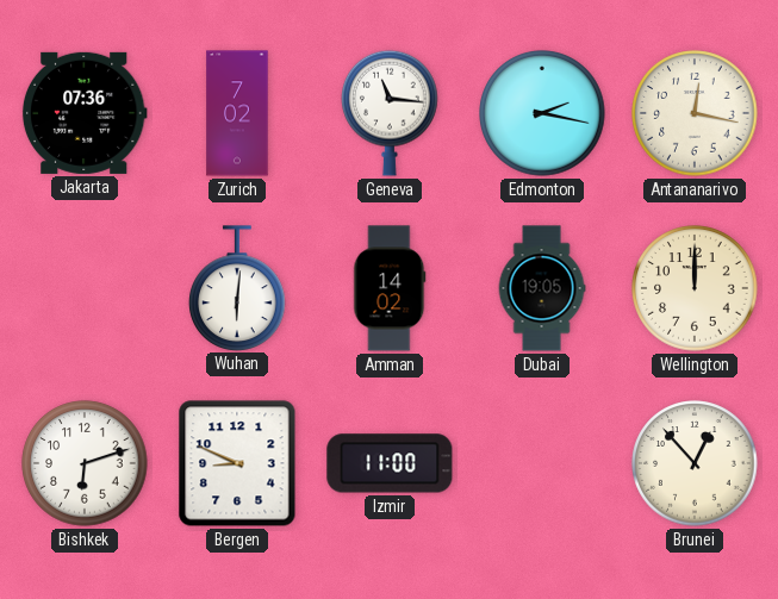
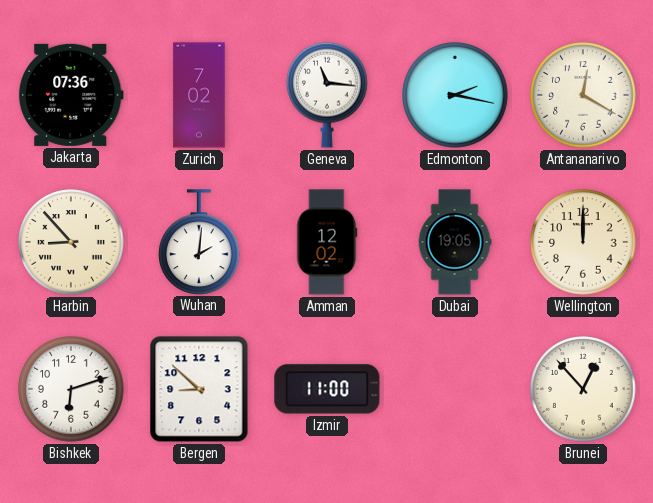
Antananarivo: 12:17 -> 12:20 (583, 95)
Harbin: none -> 8:53 (71, 242)
Wuhan: 6:01 -> 2:01 (199, 242)
Amman: 14:02 -> 12:02 (327, 242)
Bergen: 8:49 -> 8:52 (199, 389)
